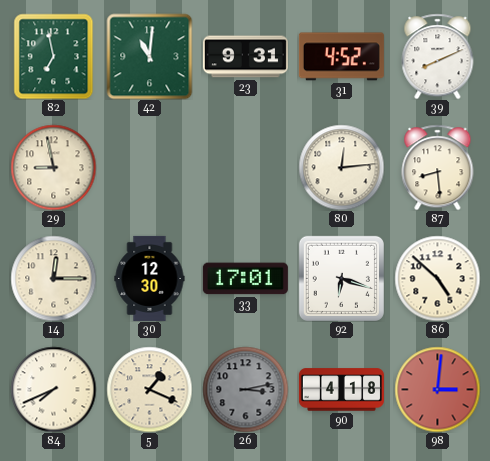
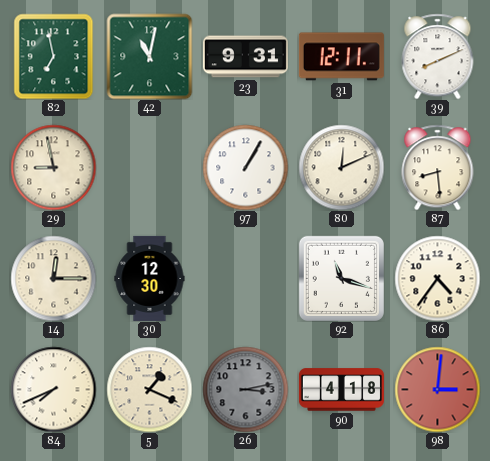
42: 11:01 -> 11:02 (149, 56)
31: 4:52 -> 12:11 (341, 57)
97: none -> 1:05 (245, 167)
80: 12:14 -> 12:11 (341, 167)
33: 17:01 -> none (245, 279)
92: 6:18 -> 11:18 (341, 278)
86: 4:52 -> 4:36 (437, 278)
